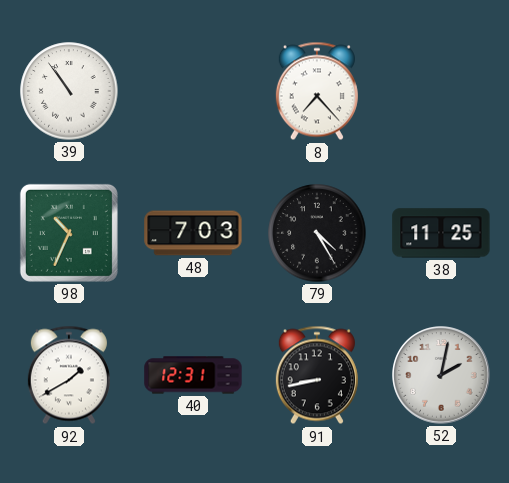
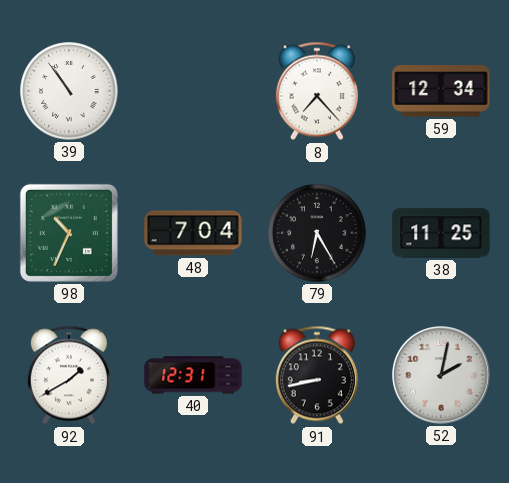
59: none -> 12:34 (441, 91)
48: 7:03 -> 7:04 (193, 233)
79: 4:25 -> 6:25 (317, 233)
